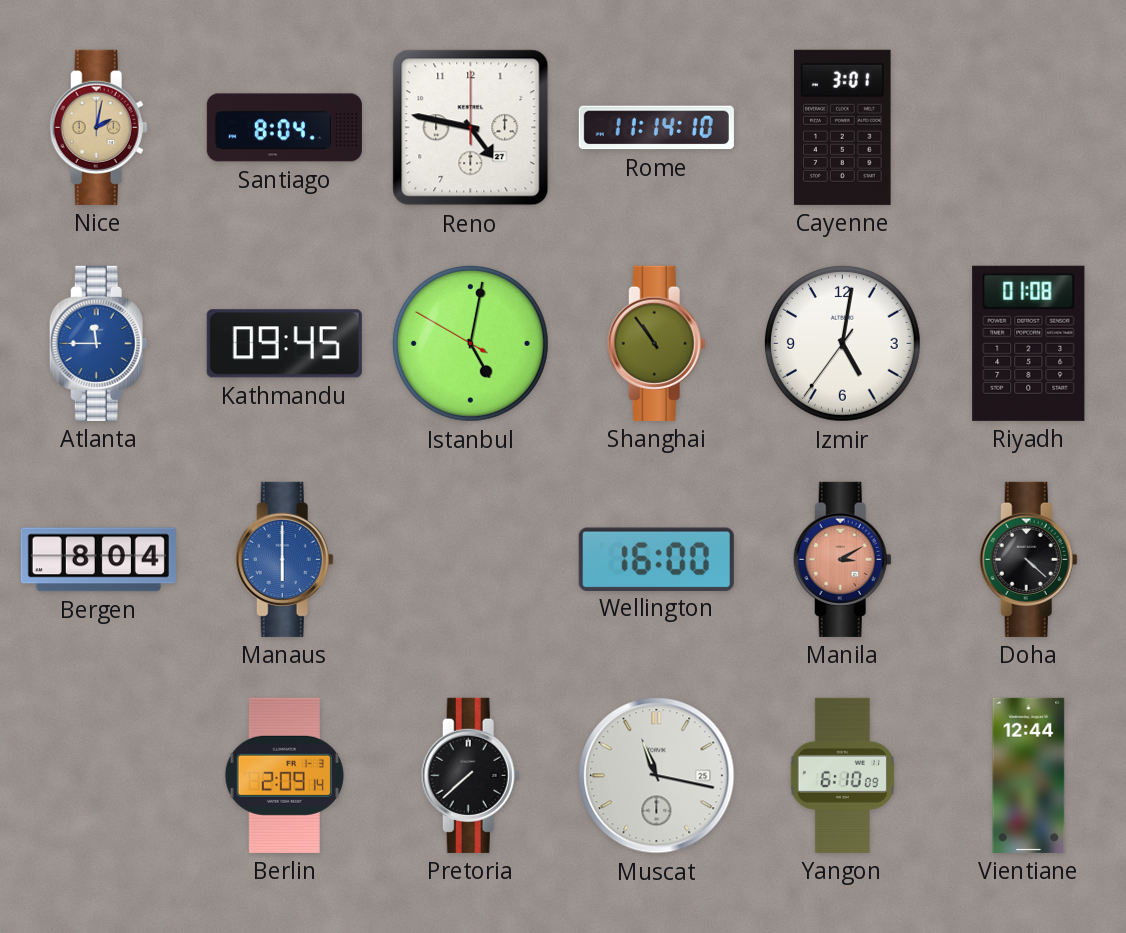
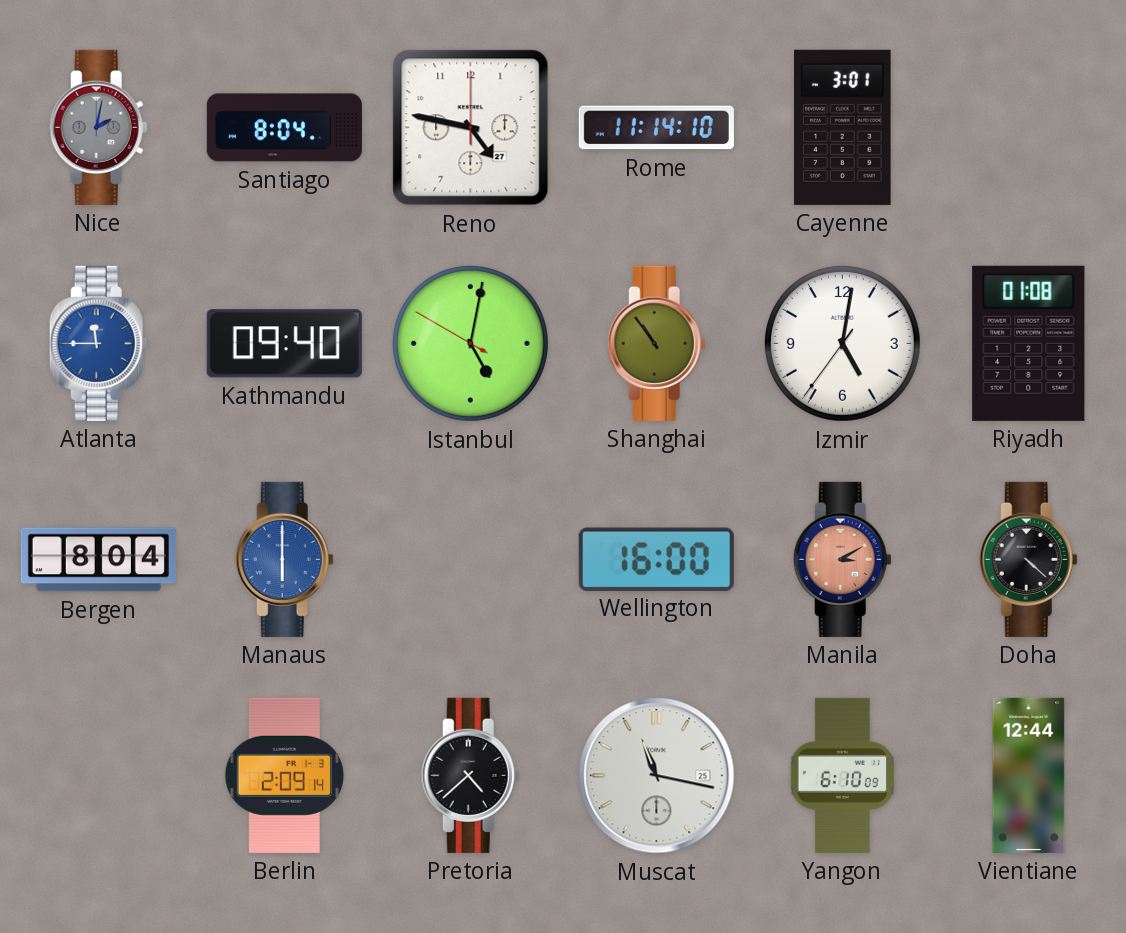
Nice dial: champagne -> grey (98, 127)
Kathmandu: 09:45 -> 09:40 (284, 344)
Pretoria: 7:38 -> 4:38 (470, 775)
